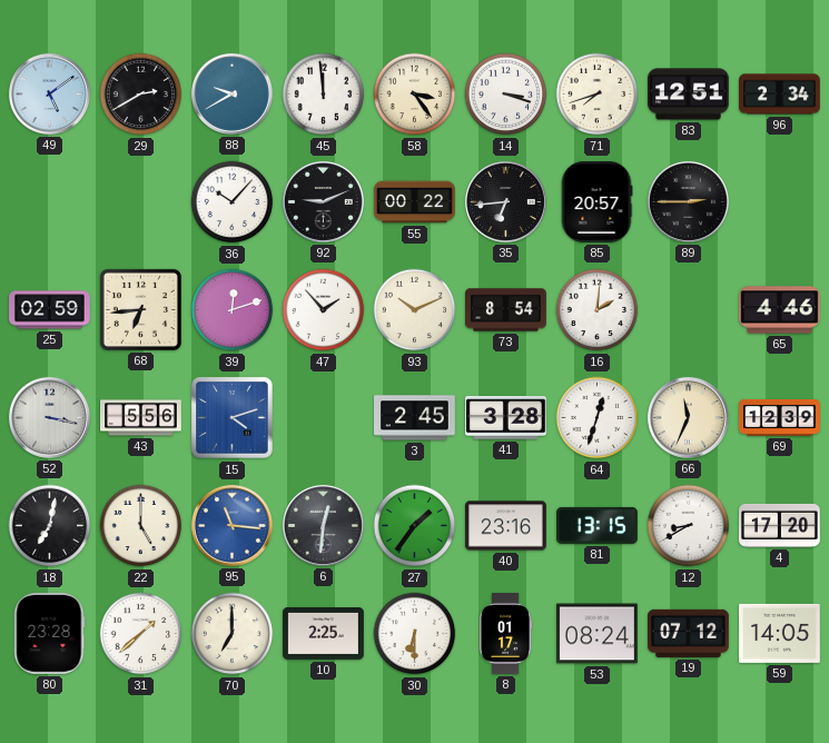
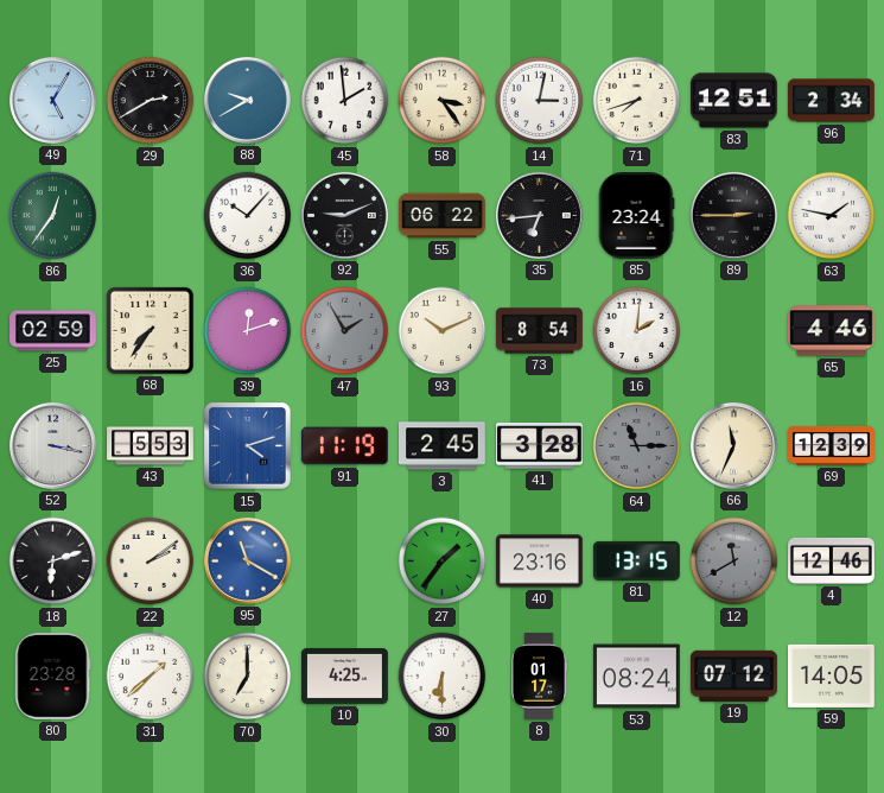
49: 5:09 -> 5:05 (52, 100)
45: 11:59 -> 1:59 (345, 101)
14: 3:18 -> 3:02 (540, 101)
86: none -> 12:36 (53, 216)
55: 00:22 -> 06:22 (443, 216)
85: 20:57 -> 23:24 (636, 216)
63: none -> 1:47 (832, 216)
68: 6:44 -> 7:36 (150, 330)
47: 1:53 -> 1:55 (345, 331)
47 dial: white -> grey (345, 331)
43: 5:56 -> 5:53 (151, 446)
91: none -> 11:19 (345, 446)
64: 12:33 -> 11:15 (637, 446)
64 dial: white -> grey (637, 446)
18: 7:02 -> 6:12 (53, 562)
22: 5:00 -> 2:09 (151, 562)
95: 11:16 -> 11:20 (247, 560)
6: 12:31 -> none (323, 525)
12: 8:40 -> 11:40 (734, 562)
12 dial: white -> grey (734, 562)
4: 17:20 -> 12:46 (832, 560)
10: 2:25 -> 4:25 (345, 675)
